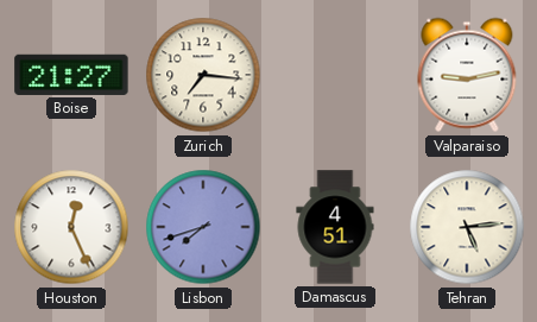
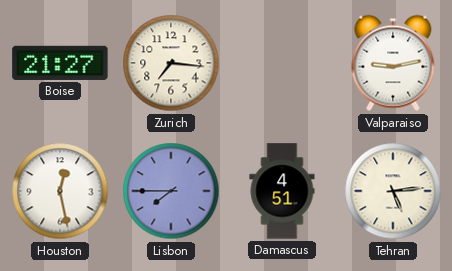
Houston: 12:26 -> 12:28 (60, 191)
Lisbon: 7:42 -> 7:45 (171, 191)
